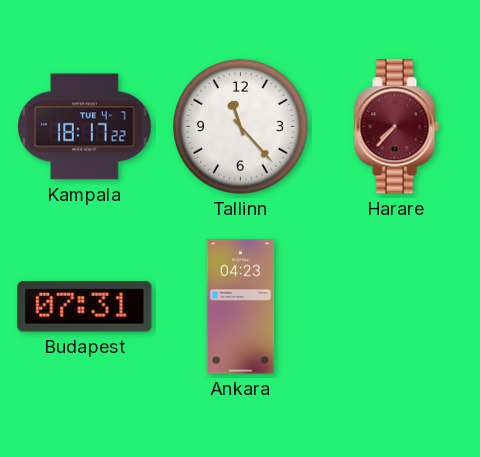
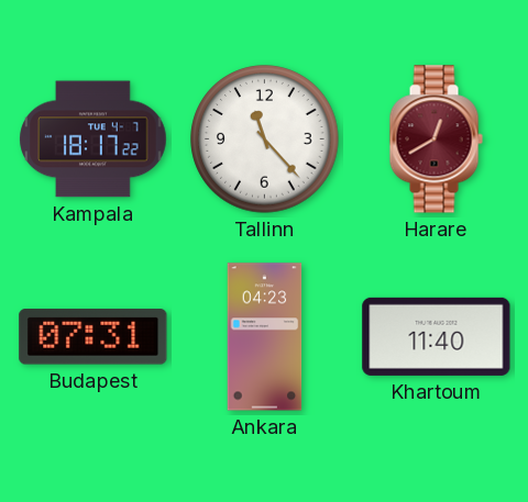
Harare: 7:37 -> 12:40 (436, 140)
Khartoum: none -> 11:40 (437, 336)
